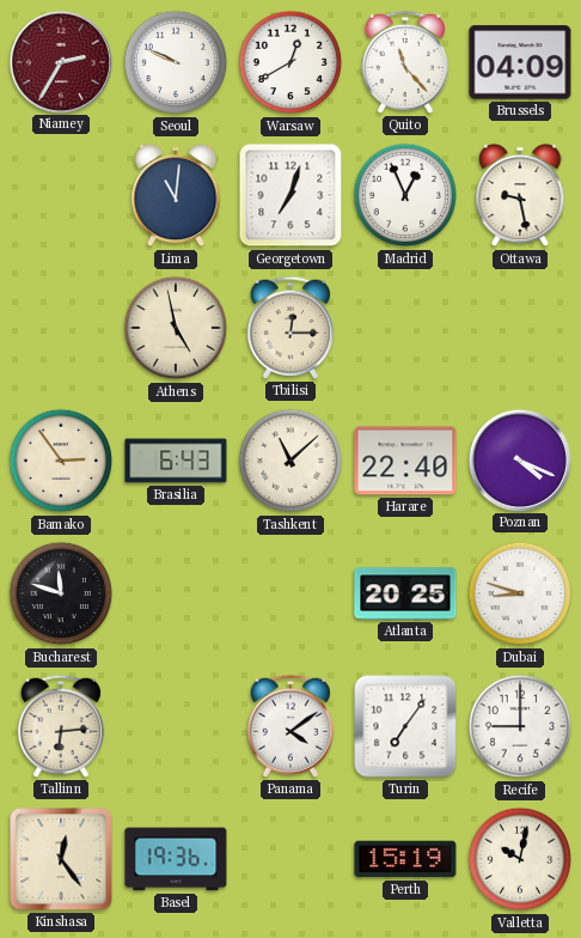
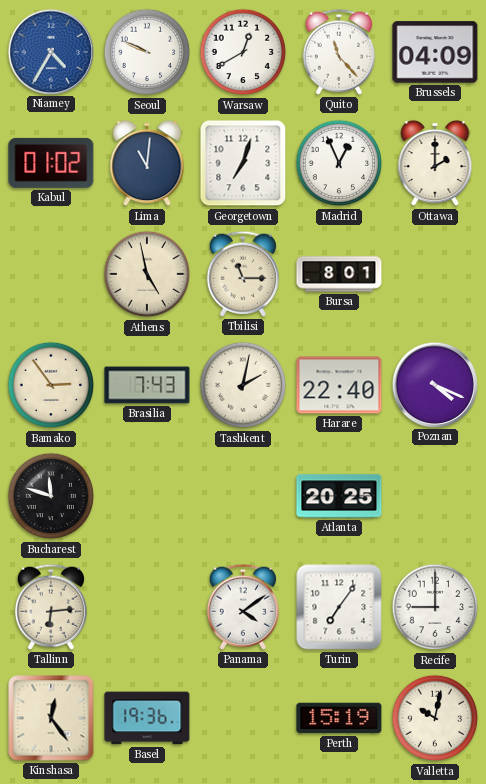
Niamey: 2:35 -> 4:35 (50, 51)
Niamey dial: burgundy -> blue (50, 51)
Kabul: none -> 01:02 (51, 163)
Ottawa: 9:28 -> 2:00 (435, 163)
Tbilisi: 12:15 -> 11:15 (243, 274)
Bursa: none -> 8:01 (339, 274)
Brasilia: 6:43 -> 7:43 (147, 385)
Tashkent: 11:08 -> 2:02 (243, 385)
Dubai: 8:48 -> none (520, 593)
